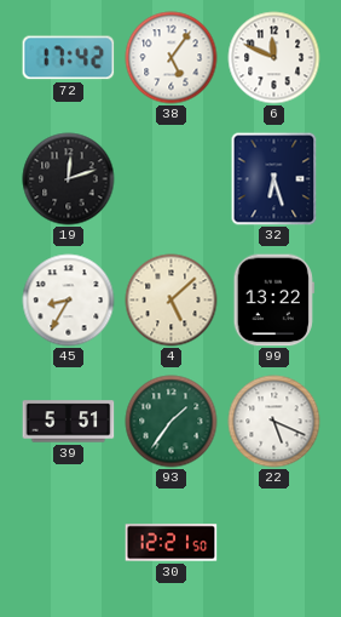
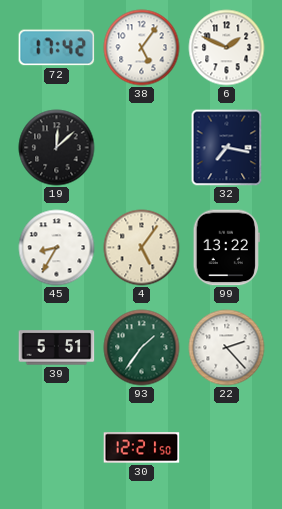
6: 11:49 -> 1:49 (227, 48)
19: 12:12 -> 12:08 (57, 148)
32: 6:27 -> 7:17 (227, 148)
4: 5:08 -> 5:06 (142, 248)
22: 5:19 -> 2:23 (227, 348)
